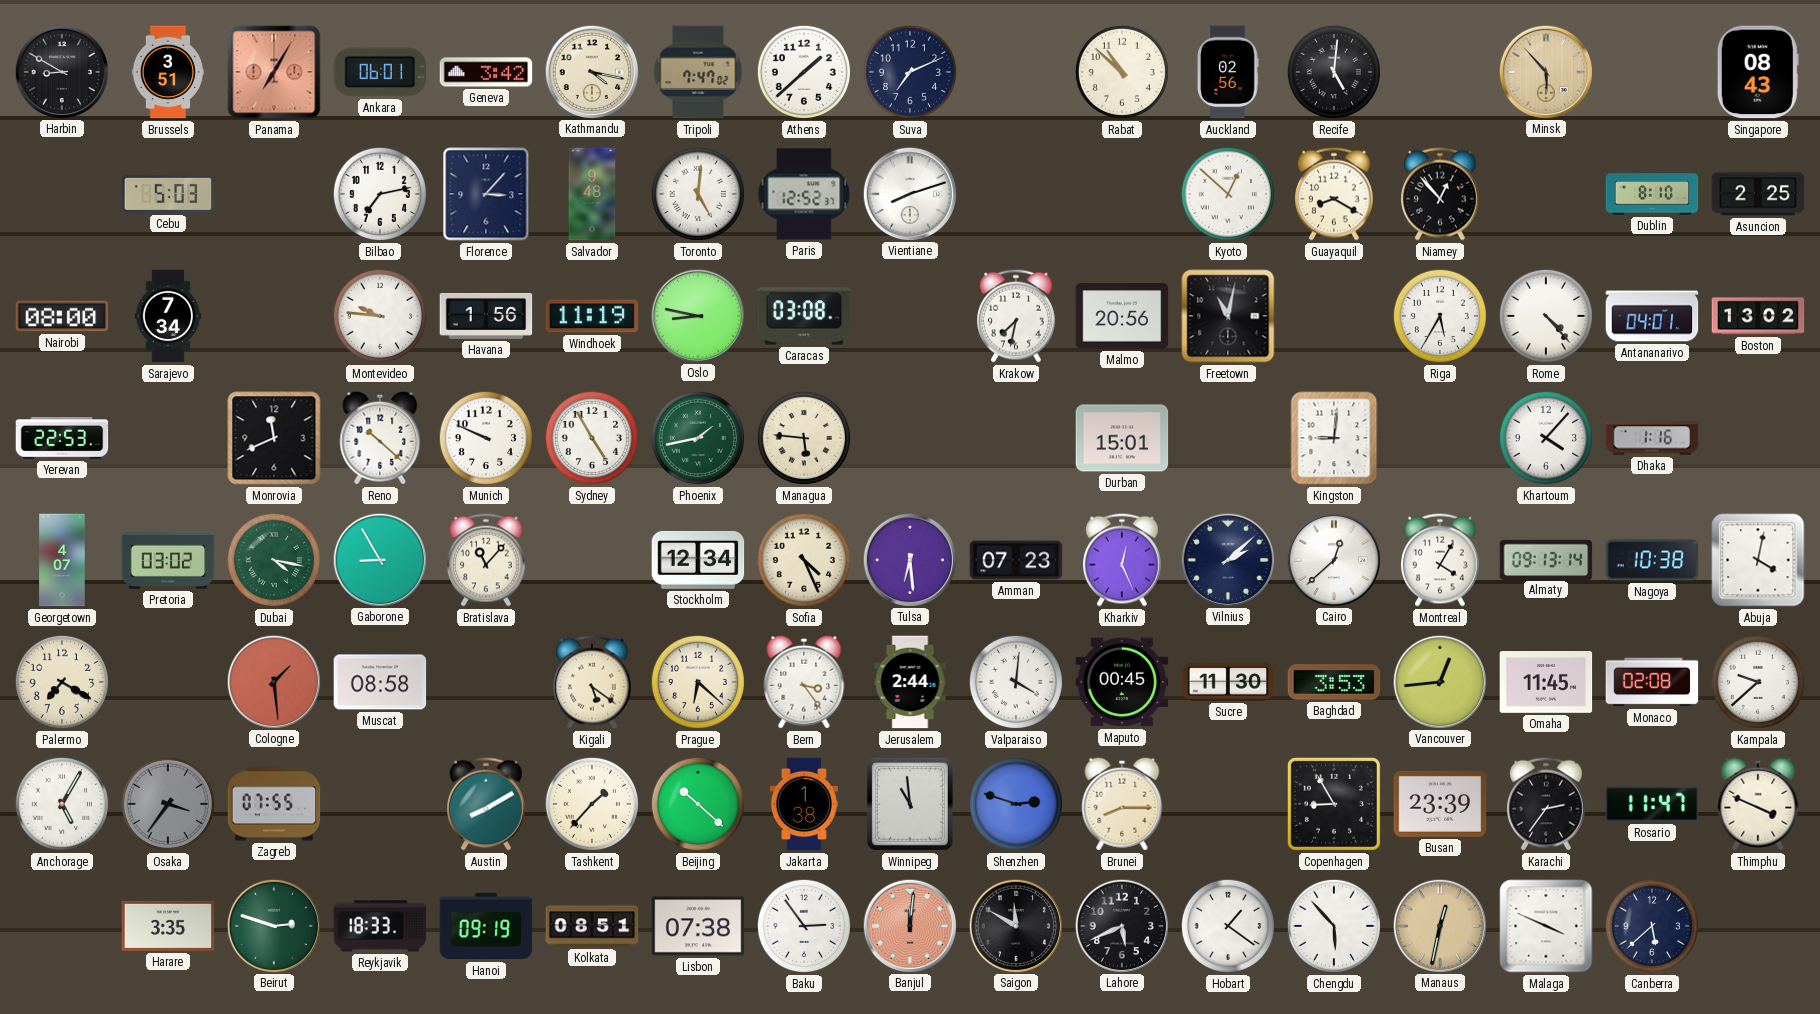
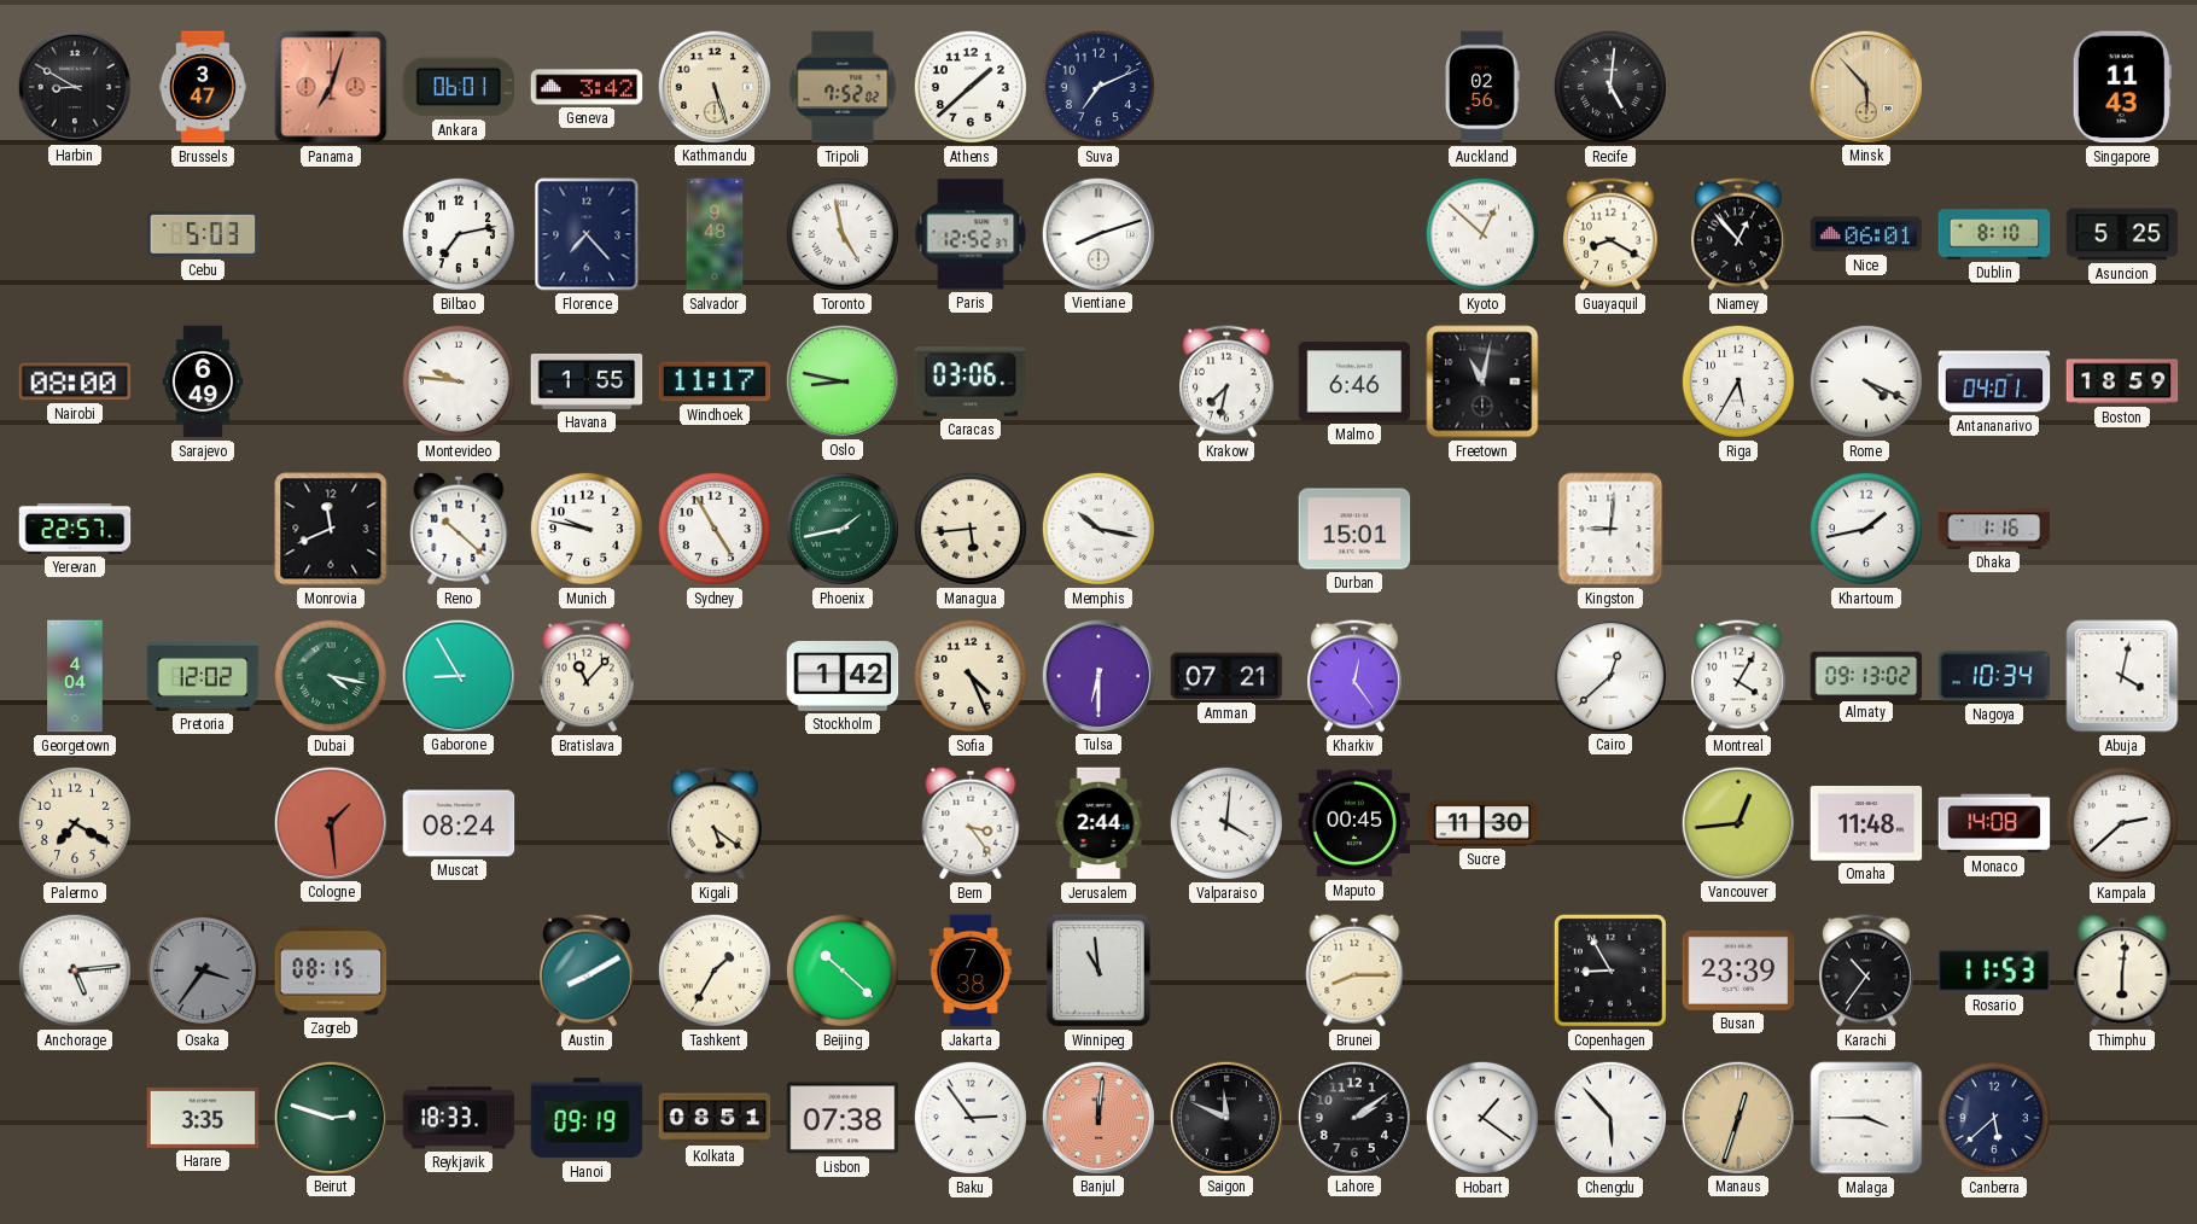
Brussels: 3:51 -> 3:47 (203, 87)
Panama: 7:05 -> 7:03 (331, 87)
Kathmandu: 4:17 -> 5:27 (713, 86)
Tripoli: 7:47 -> 7:52 (843, 87)
Rabat: 10:52 -> none (1122, 72)
Singapore: 08:43 -> 11:43 (2122, 87)
Florence: 3:07 -> 7:23 (587, 234)
Toronto: 5:01 -> 4:58 (843, 234)
Nice: none -> 06:01 (1866, 234)
Asuncion: 2:25 -> 5:25 (2122, 234)
Sarajevo: 7:34 -> 6:49 (203, 381)
Havana: 1:56 -> 1:55 (587, 381)
Windhoek: 11:19 -> 11:17 (715, 381)
Caracas: 03:08 -> 03:06 (971, 381)
Malmo: 20:56 -> 6:46 (1354, 381)
Rome: 4:23 -> 4:19 (1866, 381)
Boston: 13:02 -> 18:59 (2122, 381)
Yerevan: 22:53 -> 22:57 (75, 529)
Munich: 9:49 -> 9:47 (587, 529)
Managua: 5:46 -> 5:44 (971, 529)
Memphis: none -> 10:17 (1098, 529)
Khartoum: 4:07 -> 1:43 (1866, 529)
Georgetown: 4:07 -> 4:04 (75, 676)
Pretoria: 03:02 -> 12:02 (203, 676)
Stockholm: 12:34 -> 1:42 (843, 676)
Tulsa: 6:29 -> 6:30 (1097, 675)
Amman: 07:23 -> 07:21 (1226, 676)
Kharkiv: 12:26 -> 12:24 (1356, 676)
Vilnius: 2:08 -> none (1227, 559)
Almaty: 09:13:14 -> 09:13:02 (1866, 675)
Nagoya: 10:38 -> 10:34 (1994, 676)
Muscat: 08:58 -> 08:24 (459, 823)
Prague: 6:22 -> none (698, 682)
Baghdad: 3:53 -> none (1334, 682)
Omaha: 11:45 -> 11:48 (1866, 824)
Monaco: 02:08 -> 14:08 (1994, 823)
Kampala: 9:38 -> 2:38 (2122, 823)
Anchorage: 5:05 -> 5:14 (75, 971)
Zagreb: 07:55 -> 08:15 (331, 971)
Tashkent: 1:37 -> 1:35 (715, 971)
Jakarta: 1:38 -> 7:38 (971, 971)
Shenzhen: 2:48 -> none (1016, 804)
Karachi: 2:36 -> 10:36 (1867, 971)
Rosario: 11:47 -> 11:53 (1994, 971)
Thimphu: 3:49 -> 6:01 (2122, 971)
Saigon: 11:50 -> 11:49 (1225, 1117)
Lahore: 5:41 -> 2:09 (1353, 1117)
Manaus: 12:32 -> 12:33 (1737, 1117)
Malaga: 3:49 -> 3:45 (1866, 1118)
